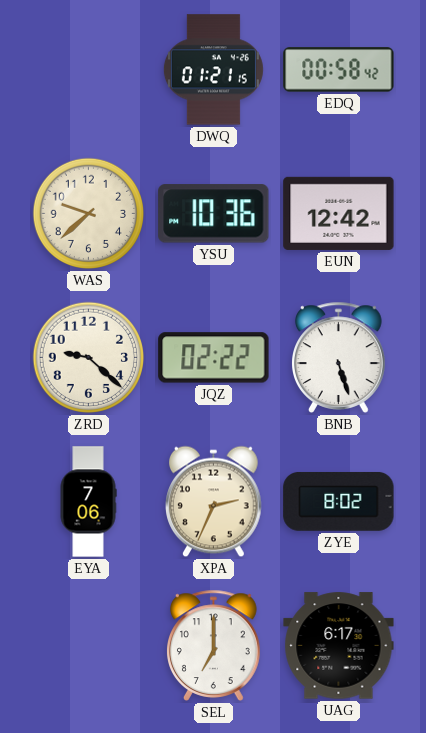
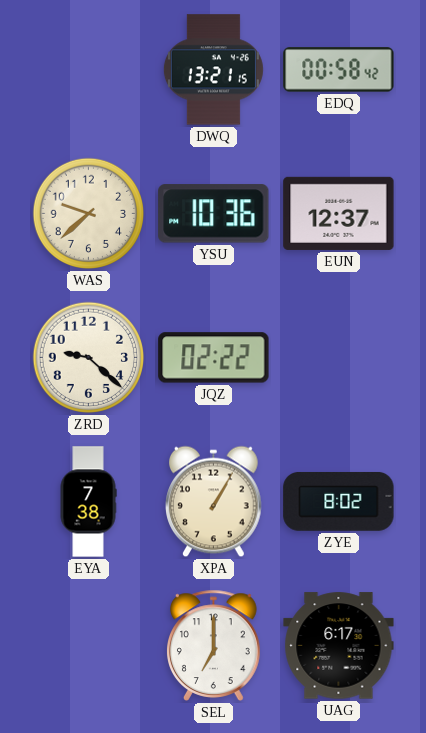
DWQ: 01:21 -> 13:21 (213, 70)
EUN: 12:42 -> 12:37 (339, 213)
BNB: 5:27 -> none (339, 357)
EYA: 7:06 -> 7:38 (88, 502)
XPA: 2:34 -> 1:05 (214, 502)
